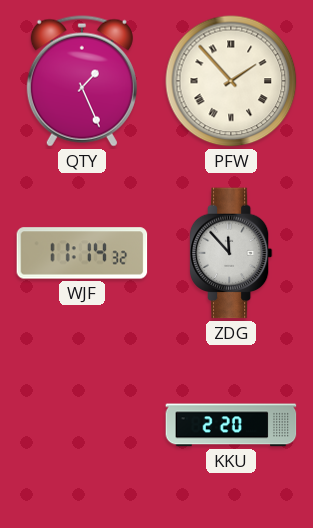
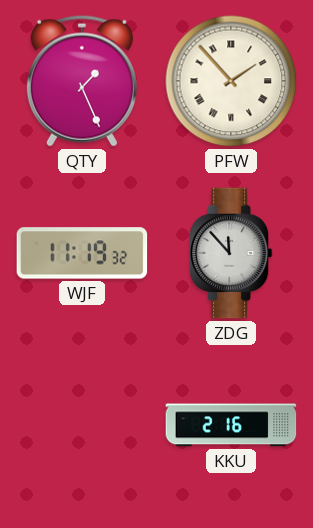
WJF: 11:14 -> 11:19 (82, 253)
KKU: 2:20 -> 2:16 (231, 425)
